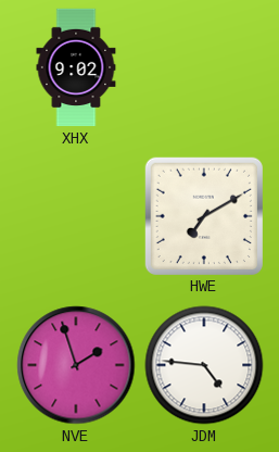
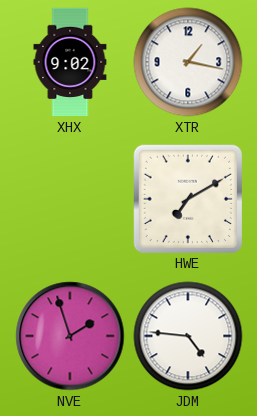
XTR: none -> 1:17 (188, 62)
